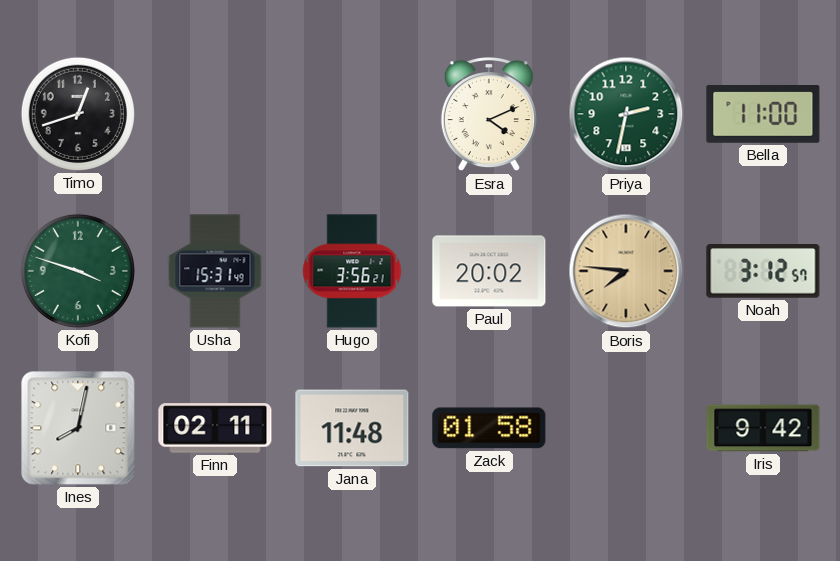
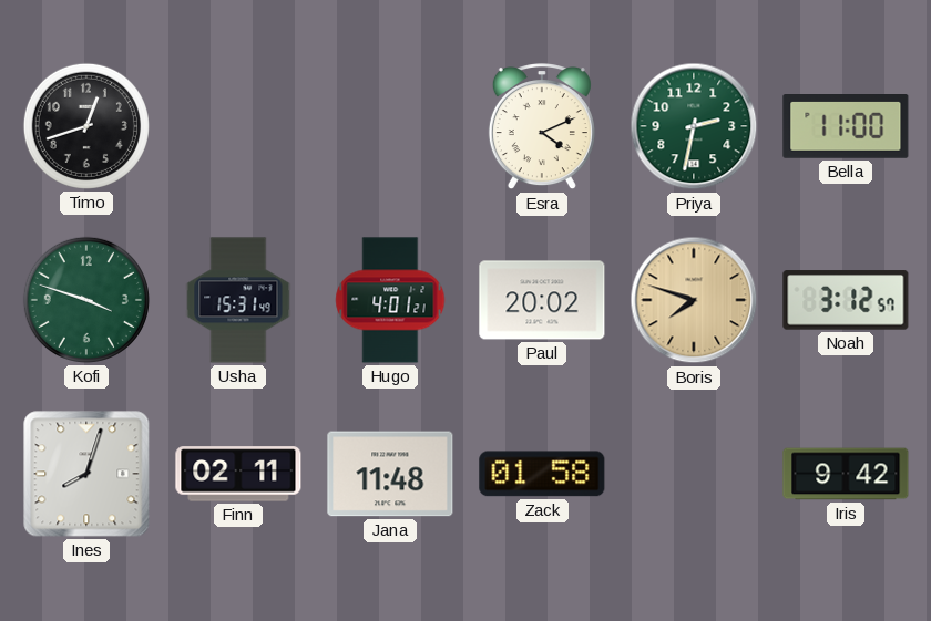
Hugo: 3:56 -> 4:01 (390, 300)
Boris: 7:46 -> 7:48 (694, 300)
Ines: 8:02 -> 8:03 (86, 474)
